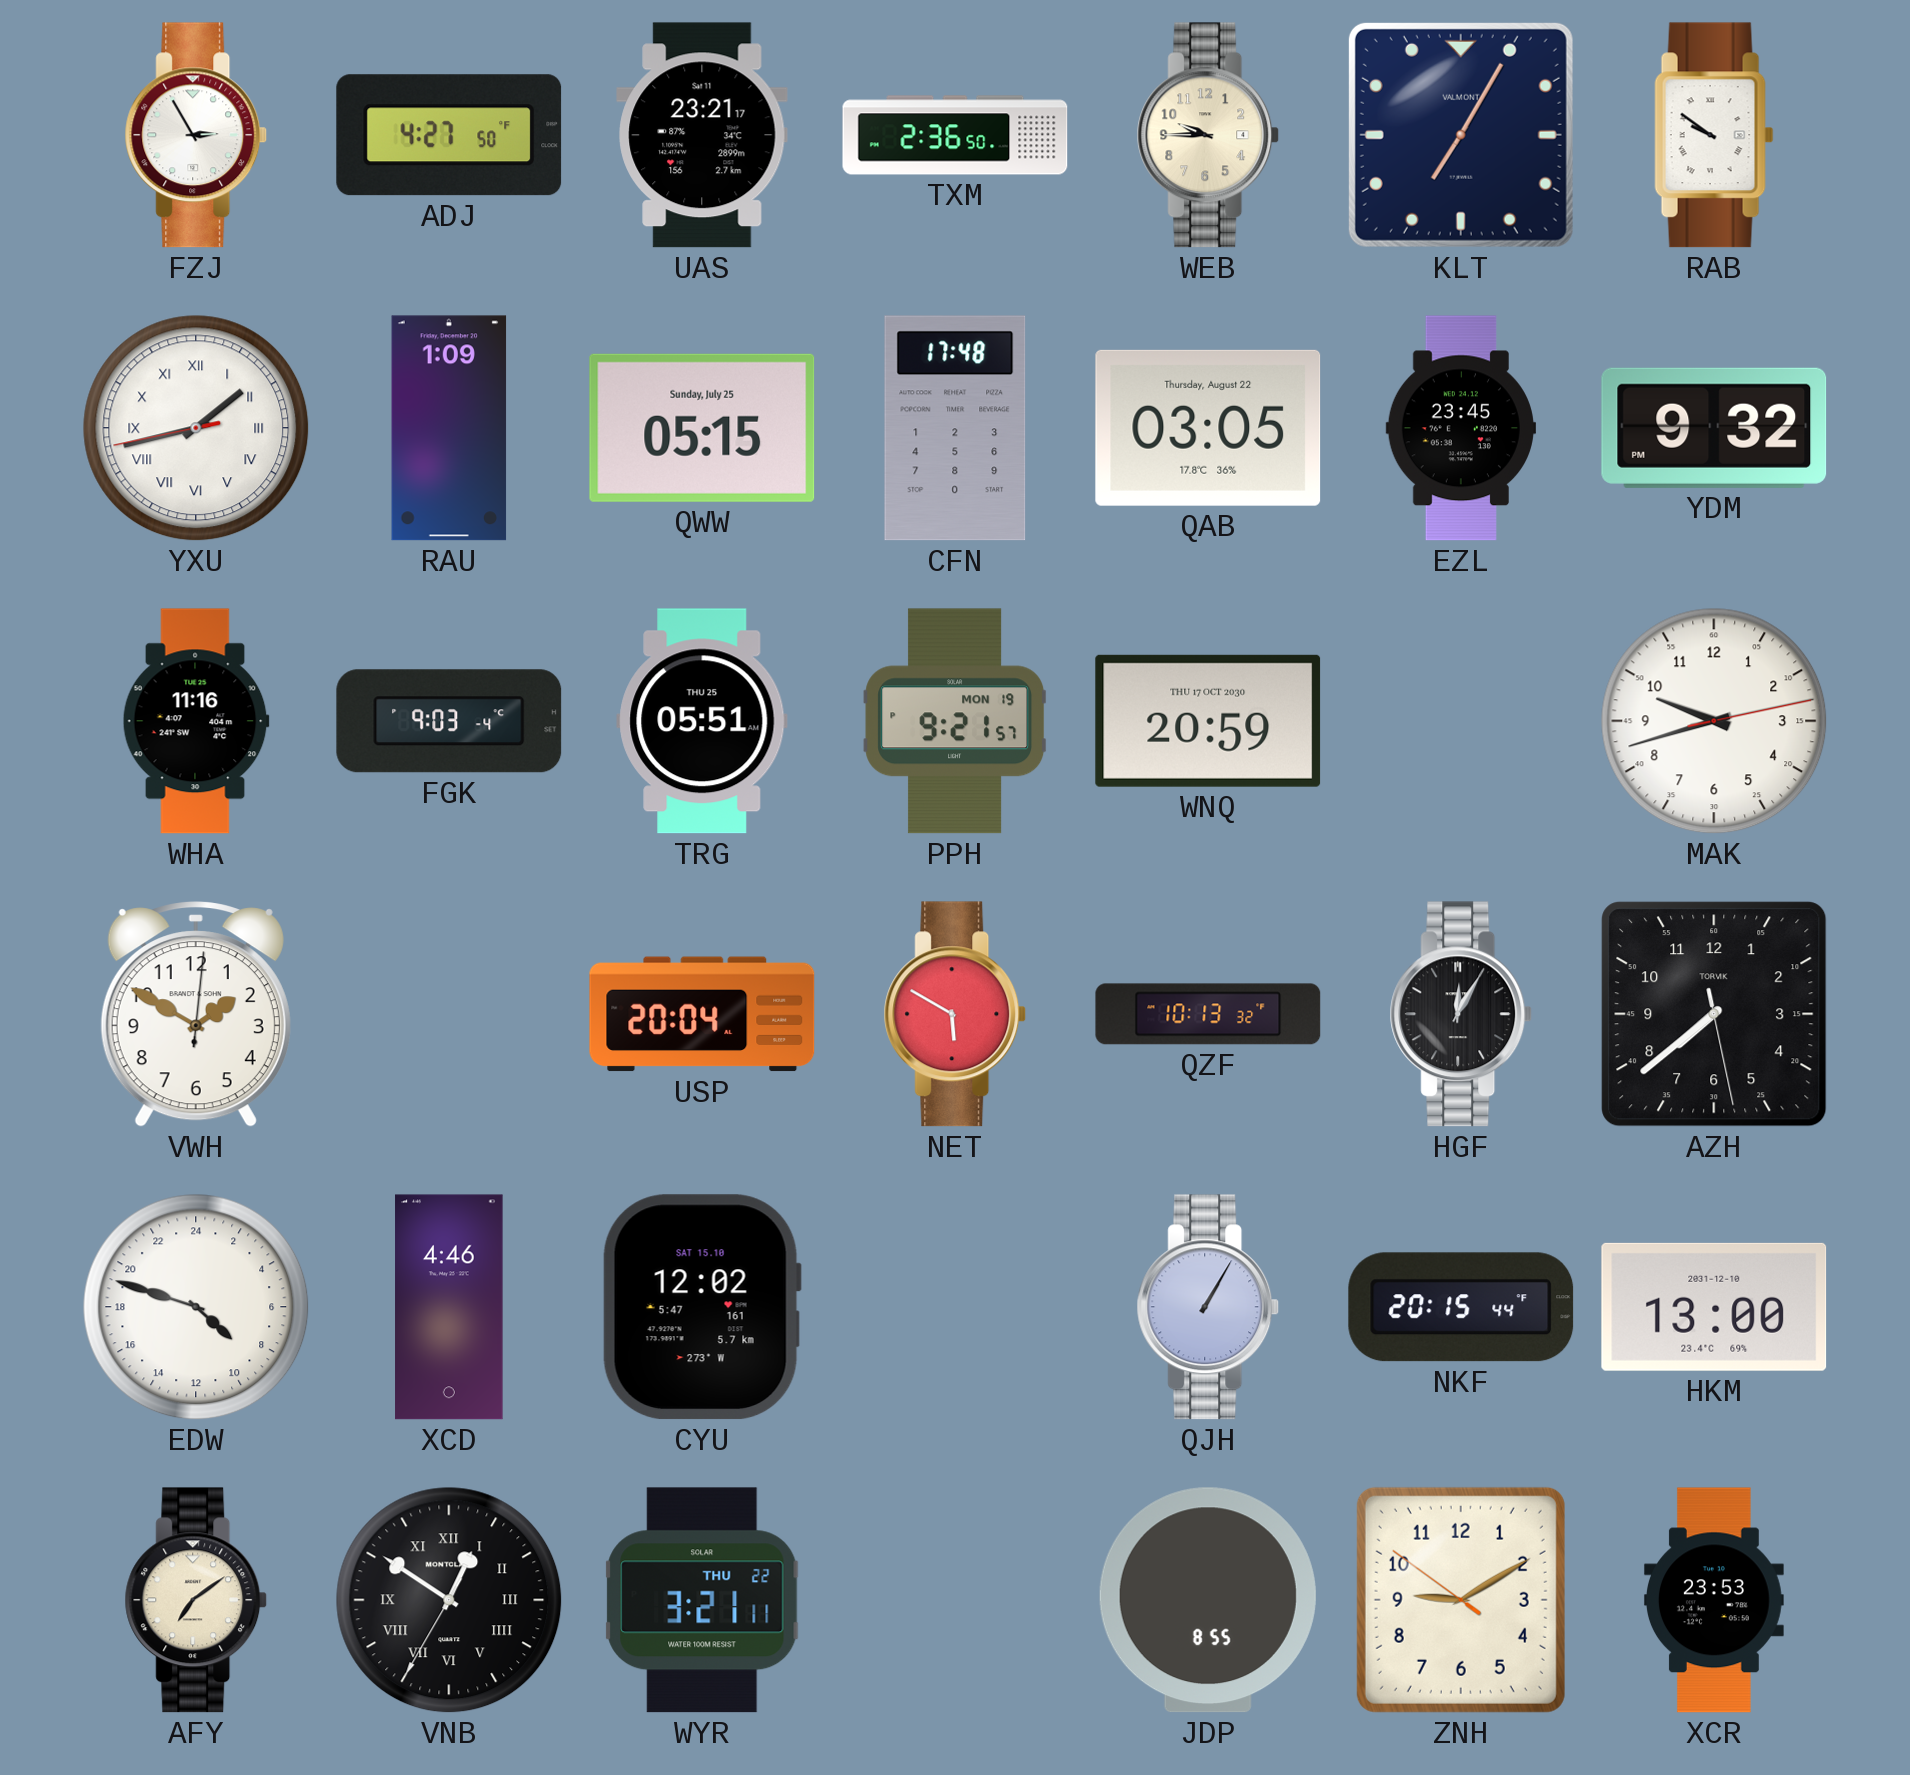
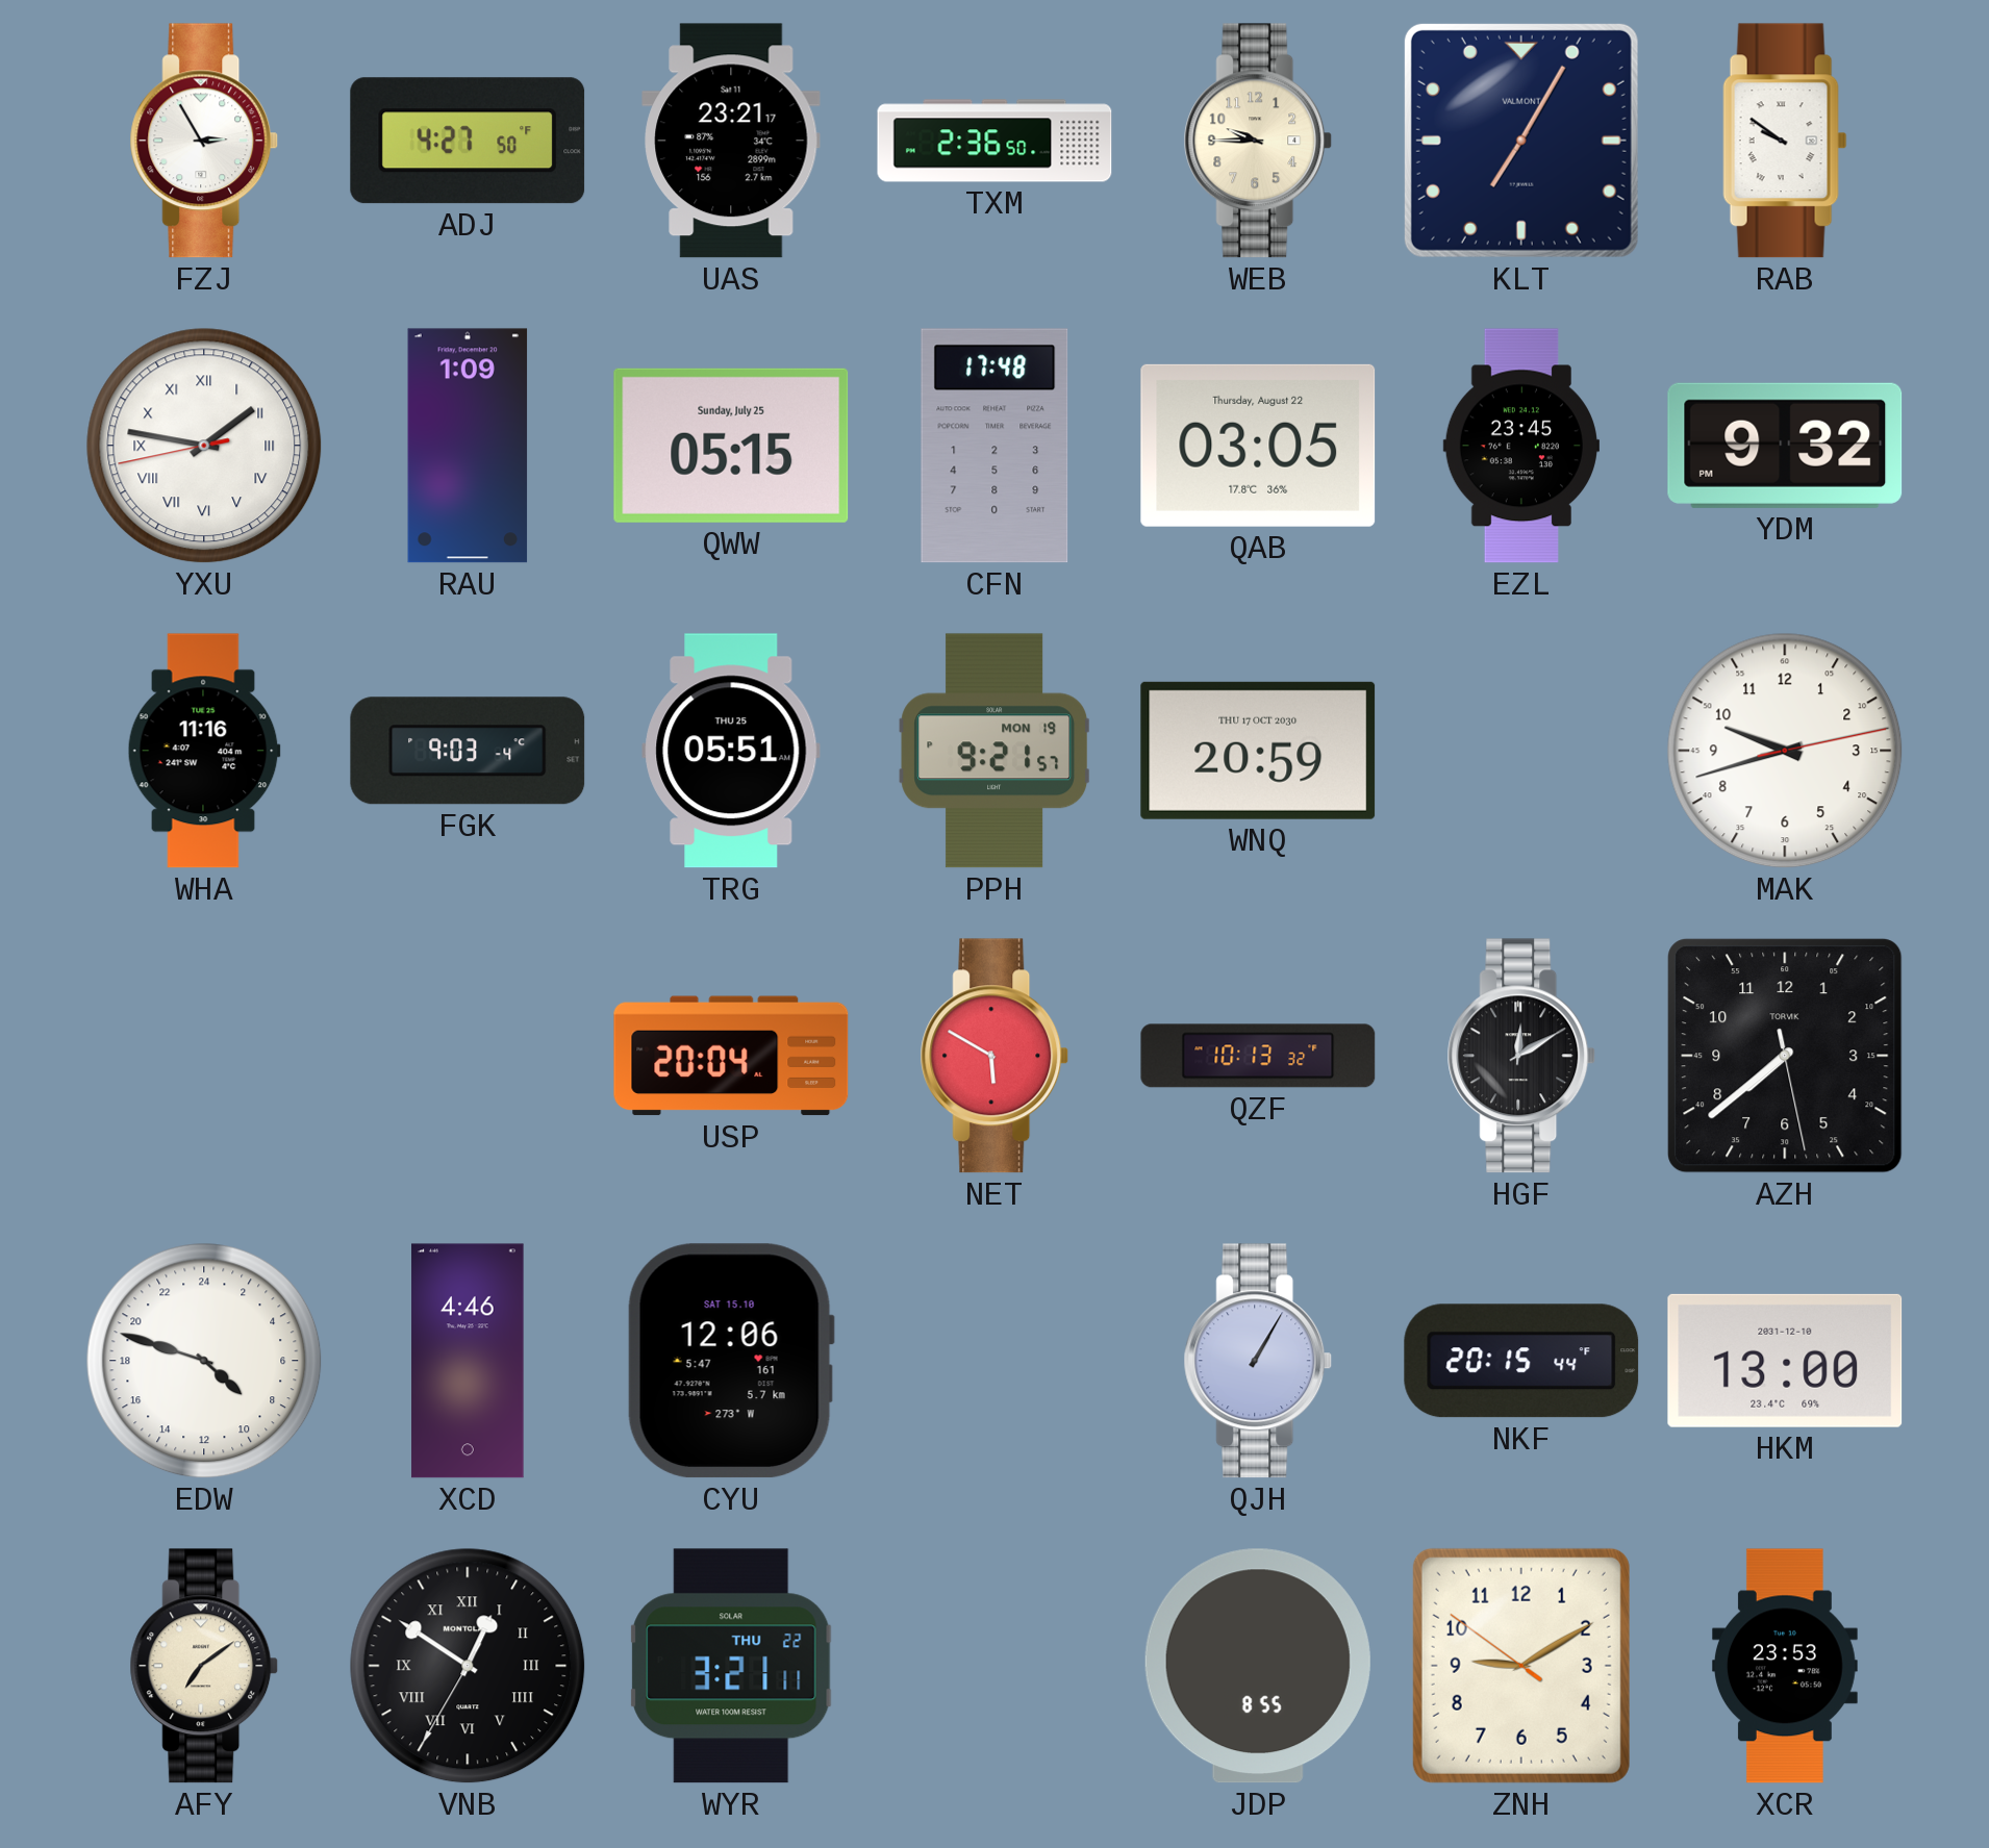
YXU: 1:42 -> 1:46 (204, 446)
VWH: 1:50 -> none (196, 1014)
HGF: 12:05 -> 12:10 (1521, 1056)
CYU: 12:02 -> 12:06 (731, 1361)
